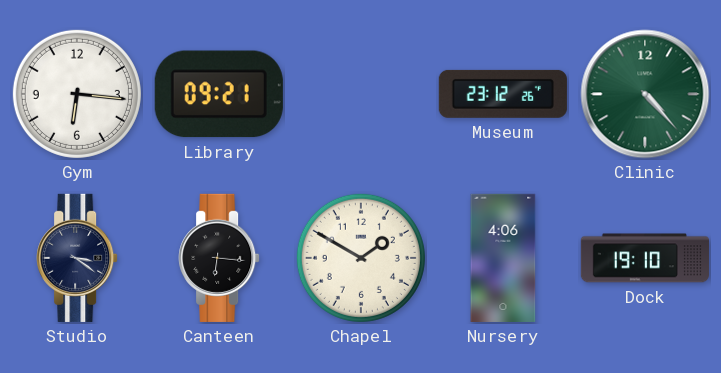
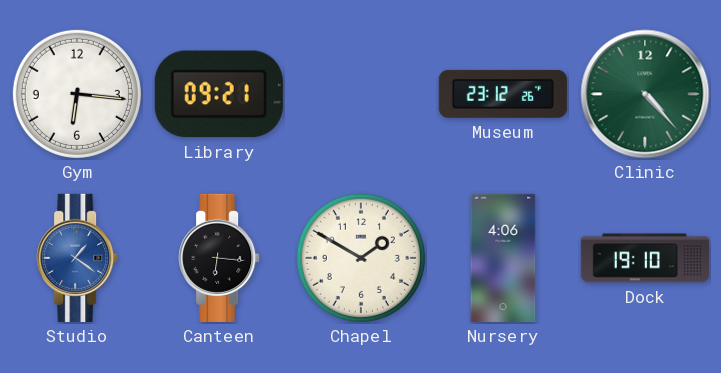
Studio: 3:21 -> 1:21 (77, 258)
Studio dial: navy -> blue (77, 258)
